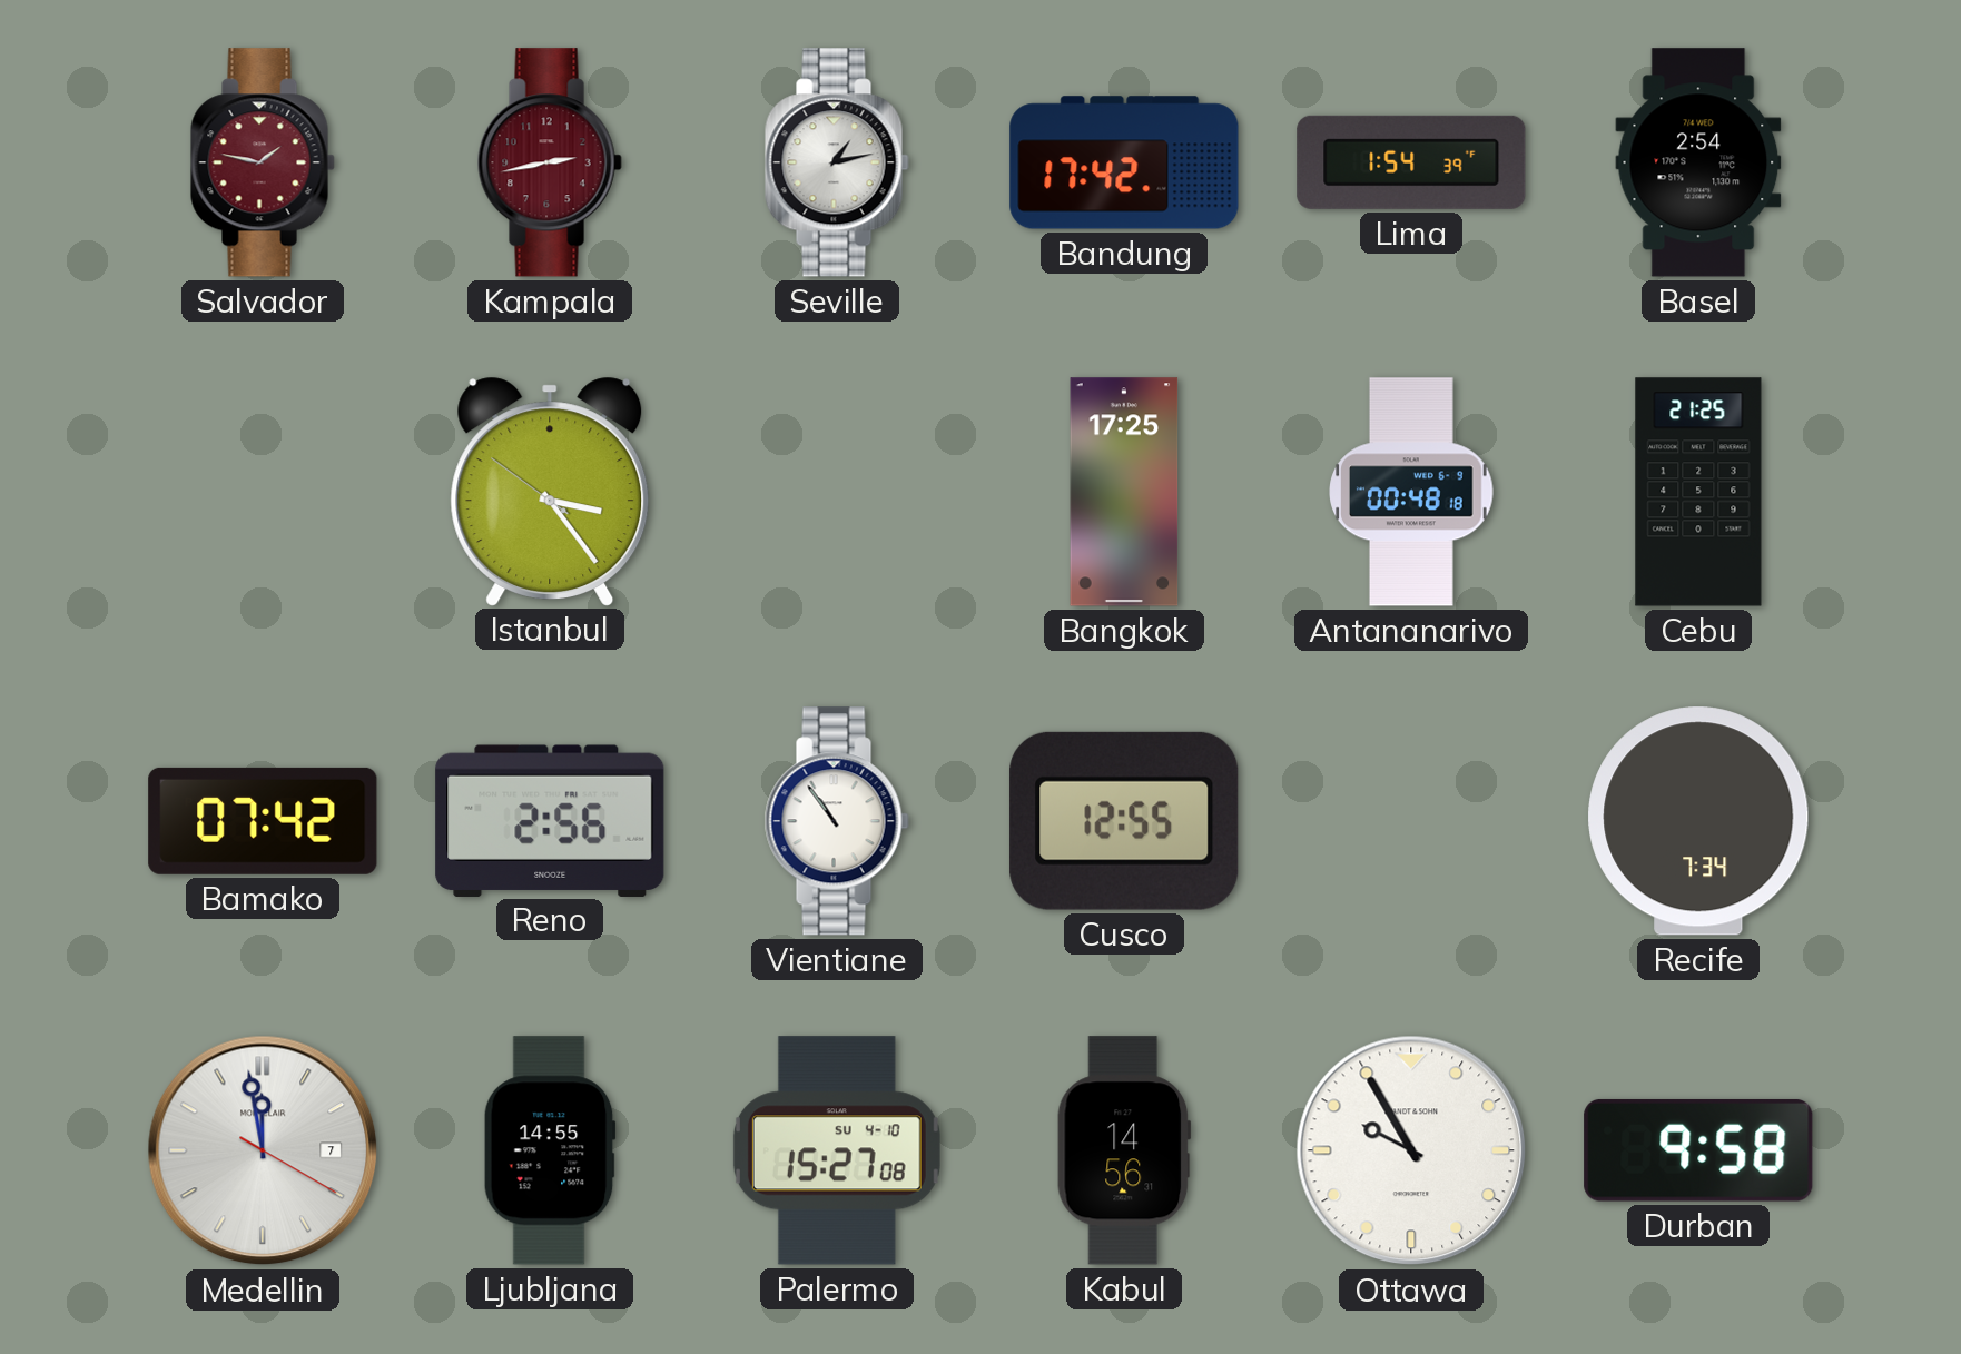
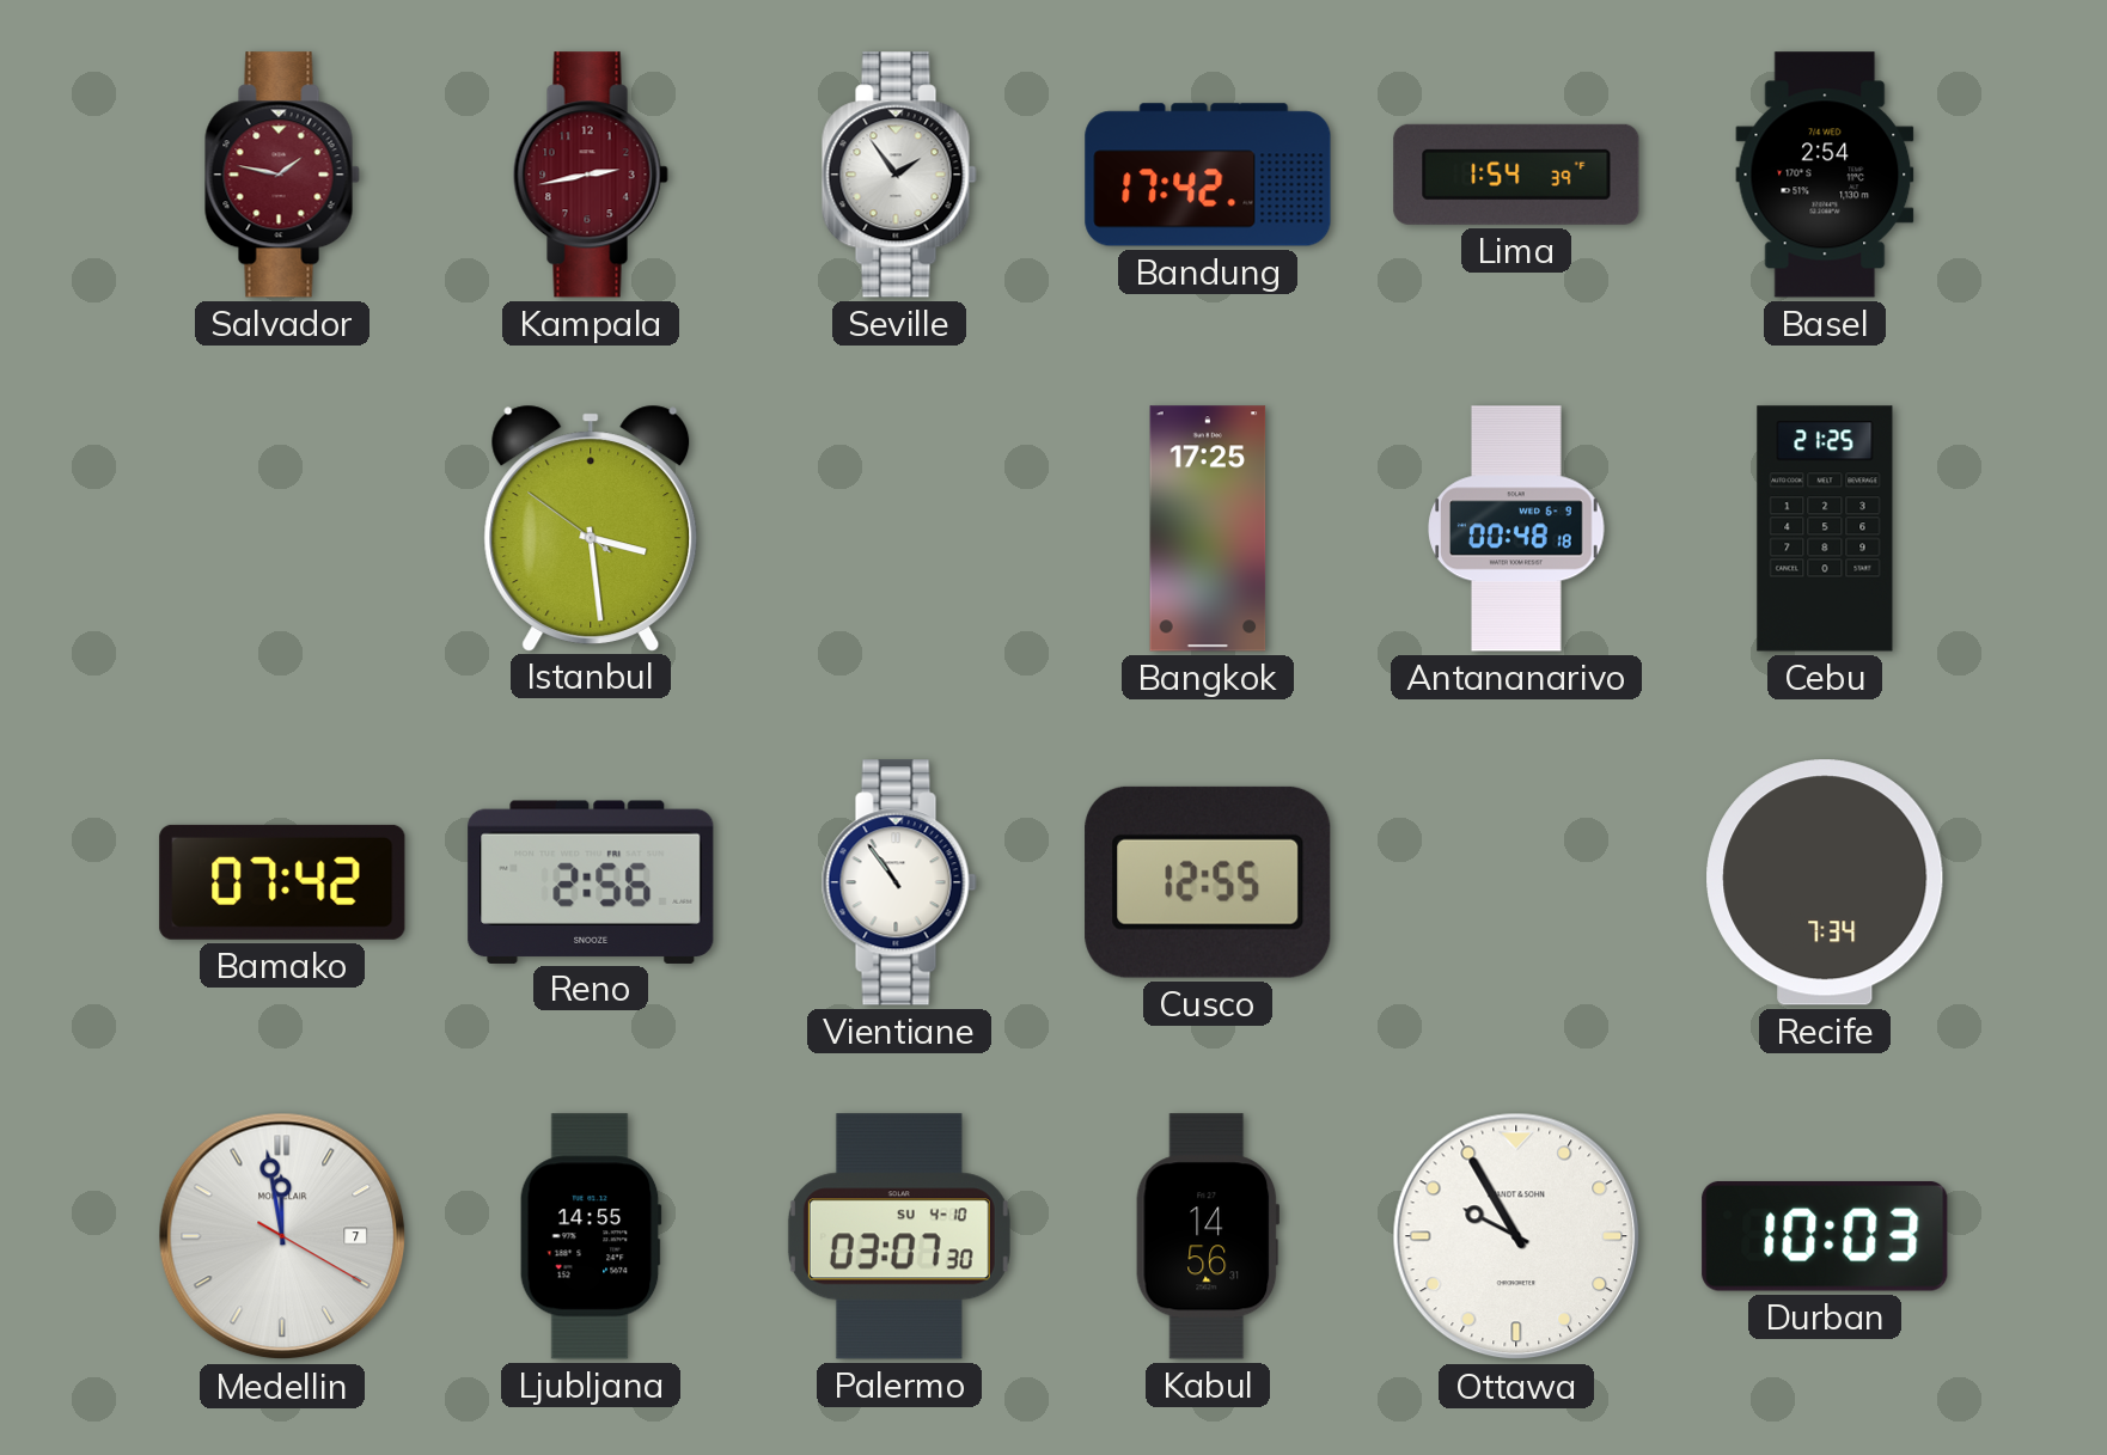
Seville: 1:13 -> 1:54 (899, 175)
Istanbul: 3:23 -> 3:28 (591, 527)
Palermo: 15:27 -> 03:07 (899, 1236)
Durban: 9:58 -> 10:03 (1825, 1236)
